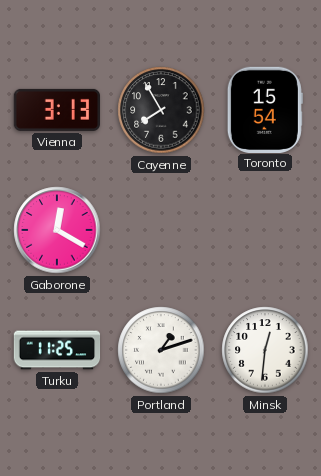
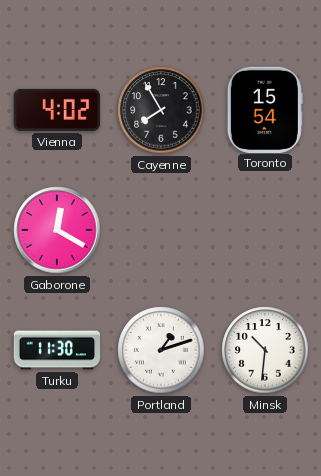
Vienna: 3:13 -> 4:02 (56, 110)
Turku: 11:25 -> 11:30 (57, 350)
Minsk: 12:31 -> 10:31 (265, 350)
